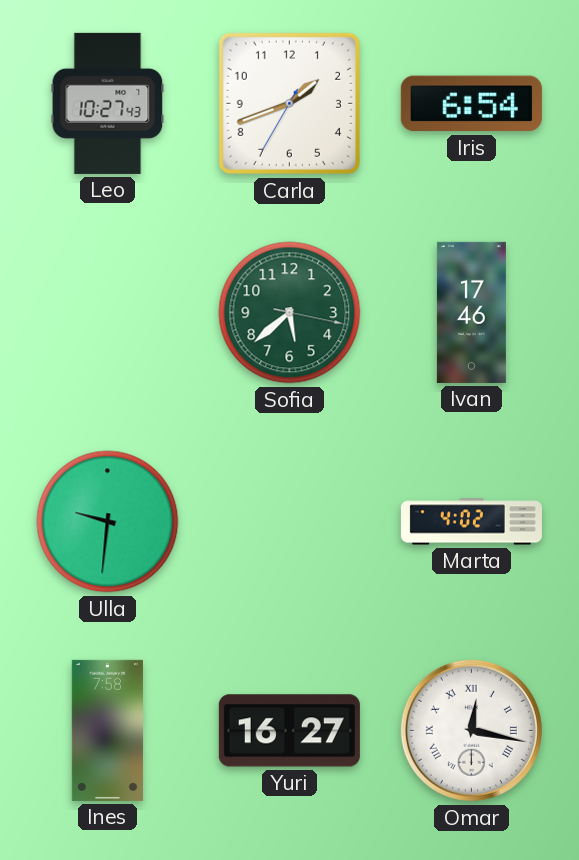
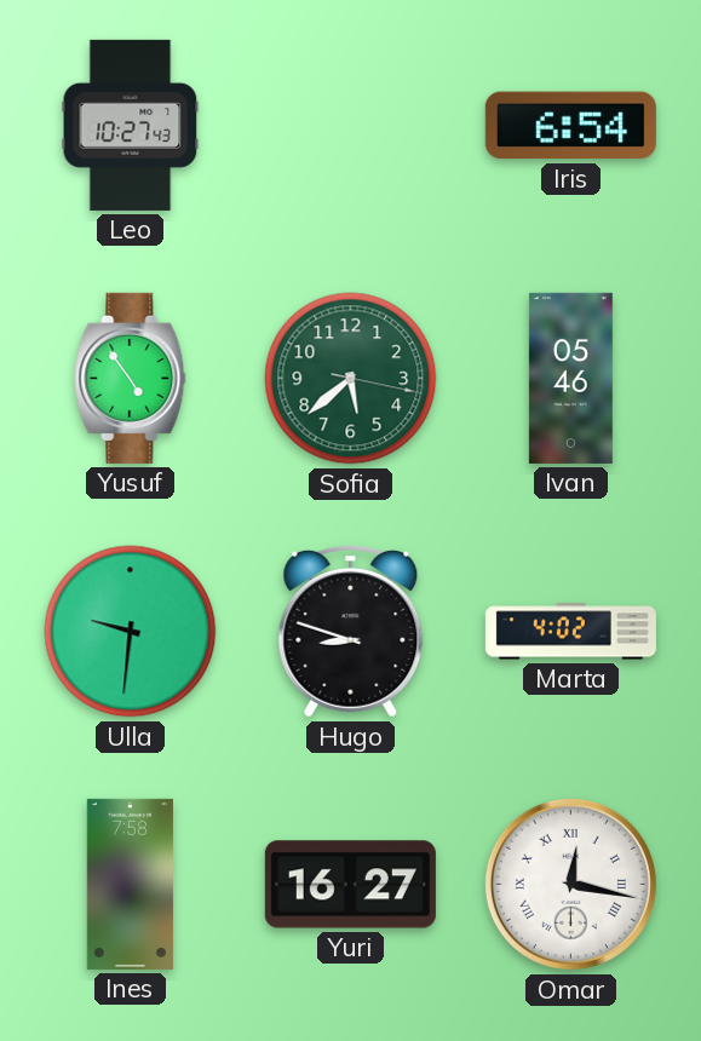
Carla: 1:41 -> none (289, 103)
Yusuf: none -> 4:54 (131, 378)
Ivan: 17:46 -> 05:46 (570, 378)
Hugo: none -> 8:48 (351, 631)
